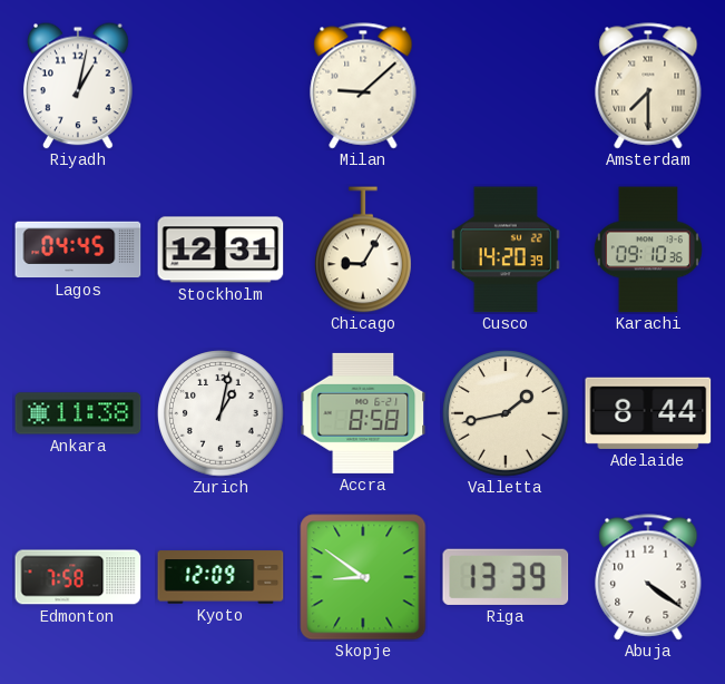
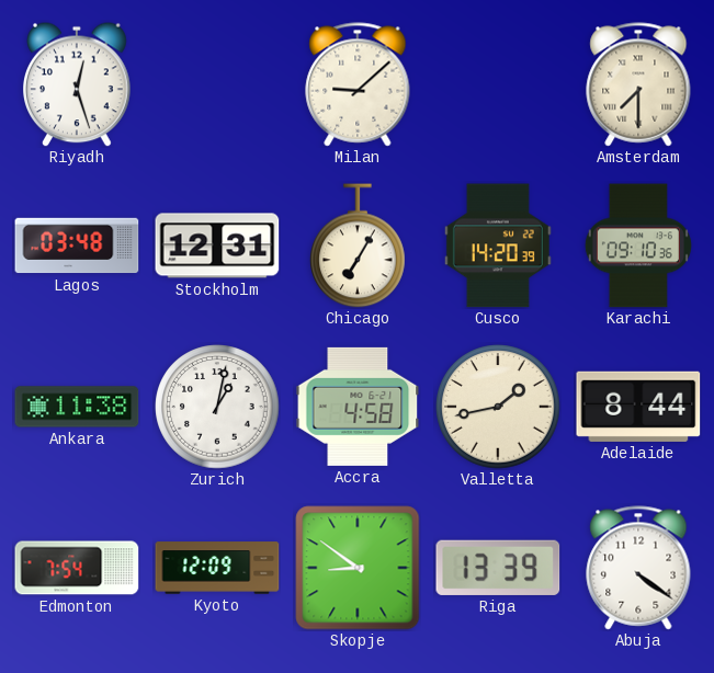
Riyadh: 1:02 -> 12:27 (77, 84)
Lagos: 04:45 -> 03:48 (77, 246)
Chicago: 9:05 -> 7:05 (359, 246)
Accra: 8:58 -> 4:58 (358, 407)
Edmonton: 7:58 -> 7:54 (77, 568)
